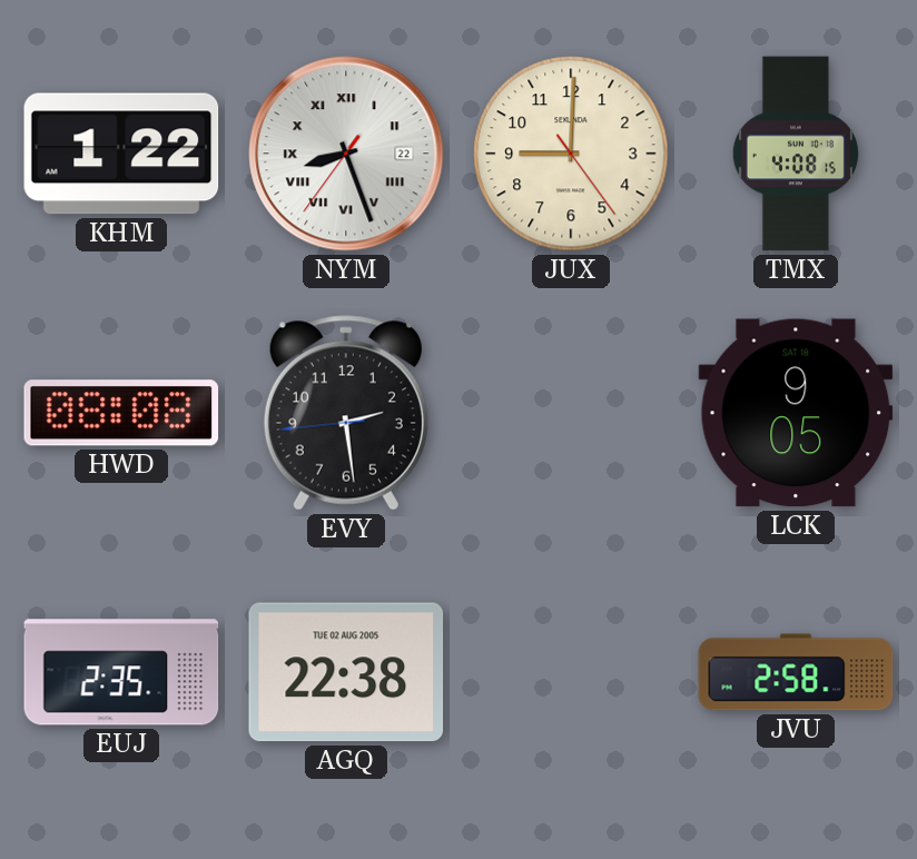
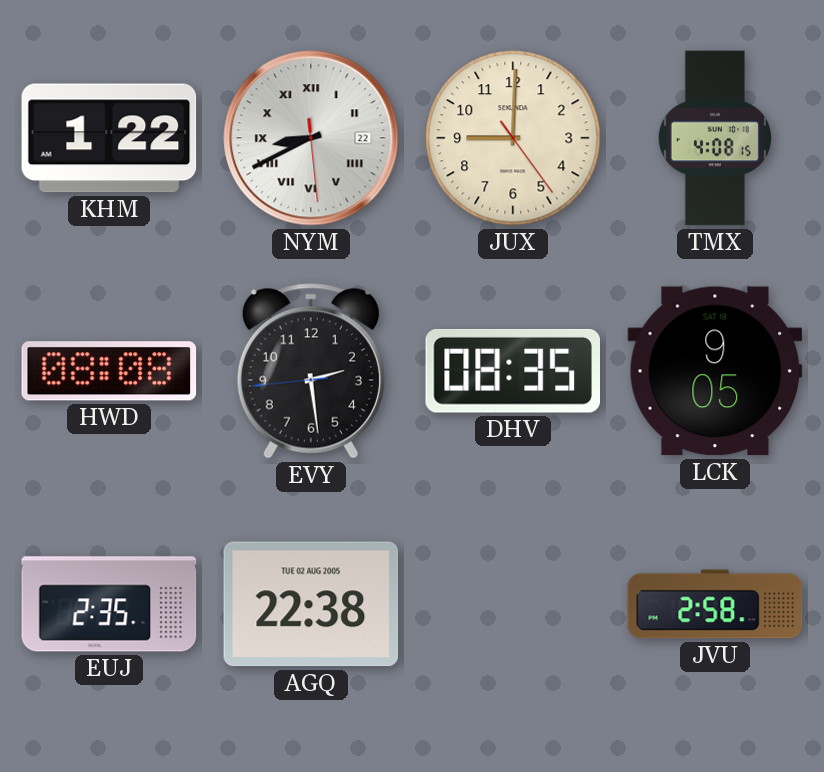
NYM: 8:26 -> 8:40 (311, 138)
DHV: none -> 08:35 (512, 371)
